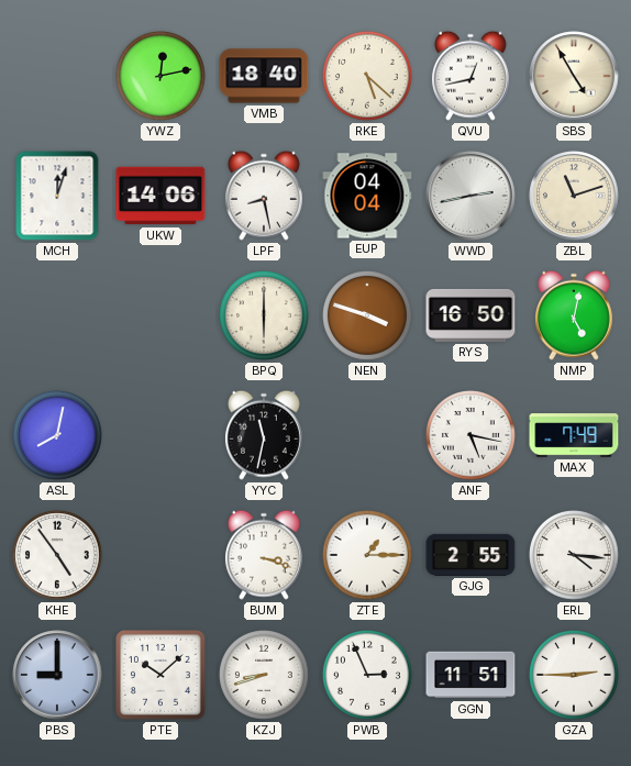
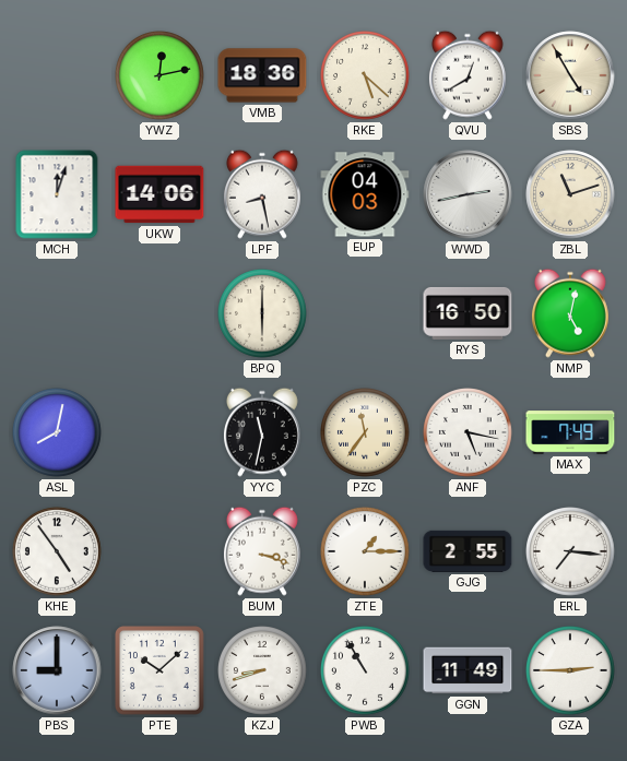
VMB: 18:40 -> 18:36 (262, 75)
QVU: 12:43 -> 12:40 (468, 75)
EUP: 04:04 -> 04:03 (365, 194)
NEN: 3:48 -> none (368, 317)
PZC: none -> 11:36 (366, 433)
ERL: 4:16 -> 7:16 (571, 552)
PWB: 2:56 -> 10:55 (366, 671)
GGN: 11:51 -> 11:49 (468, 670)
